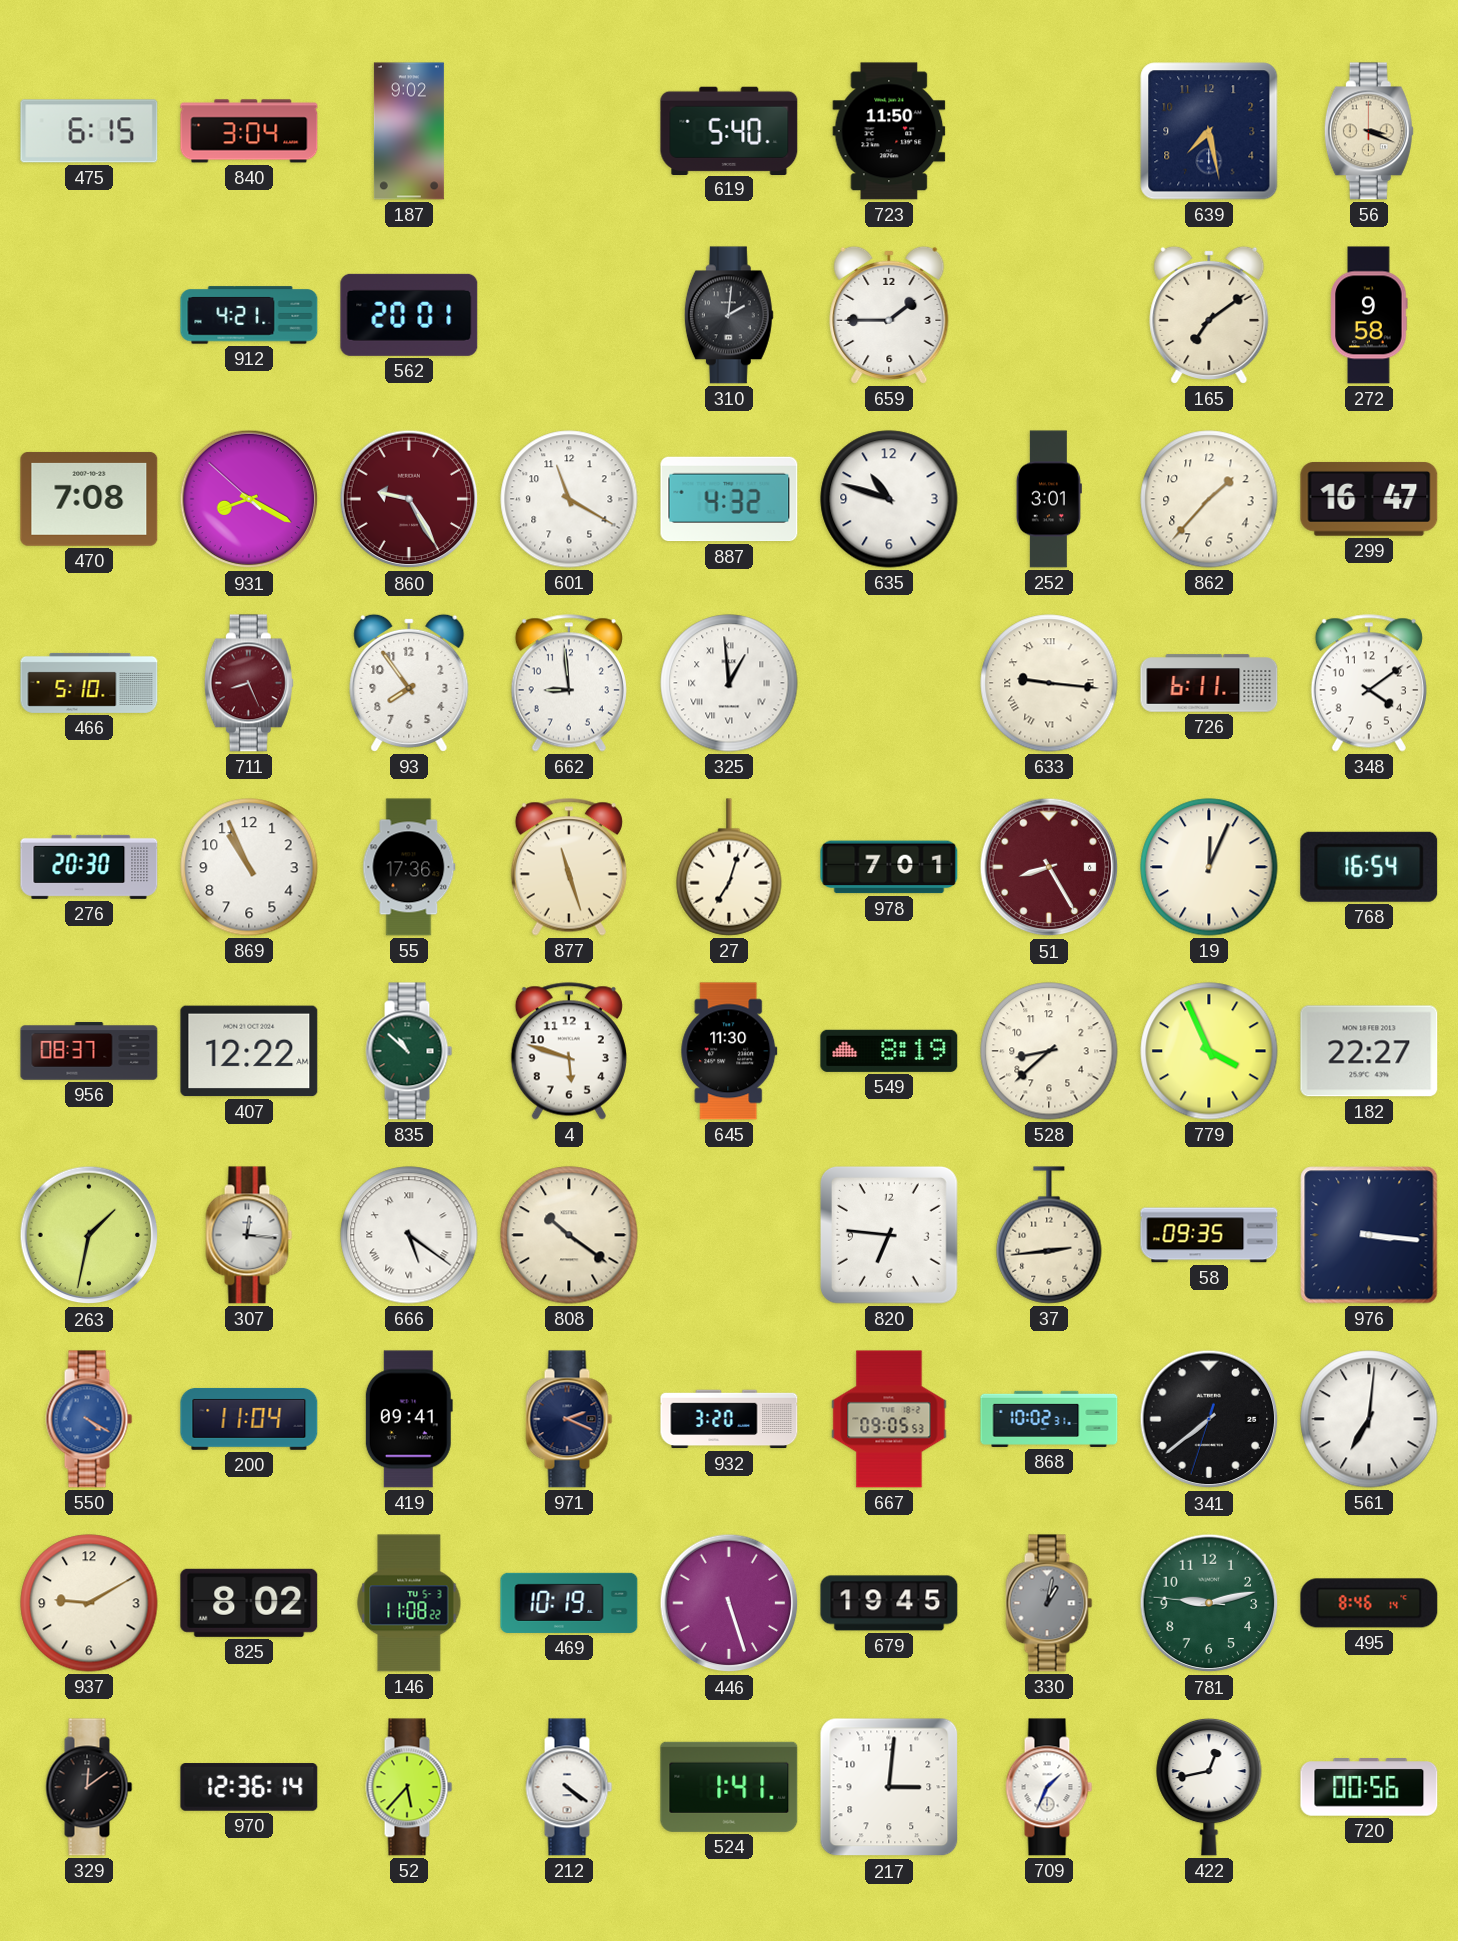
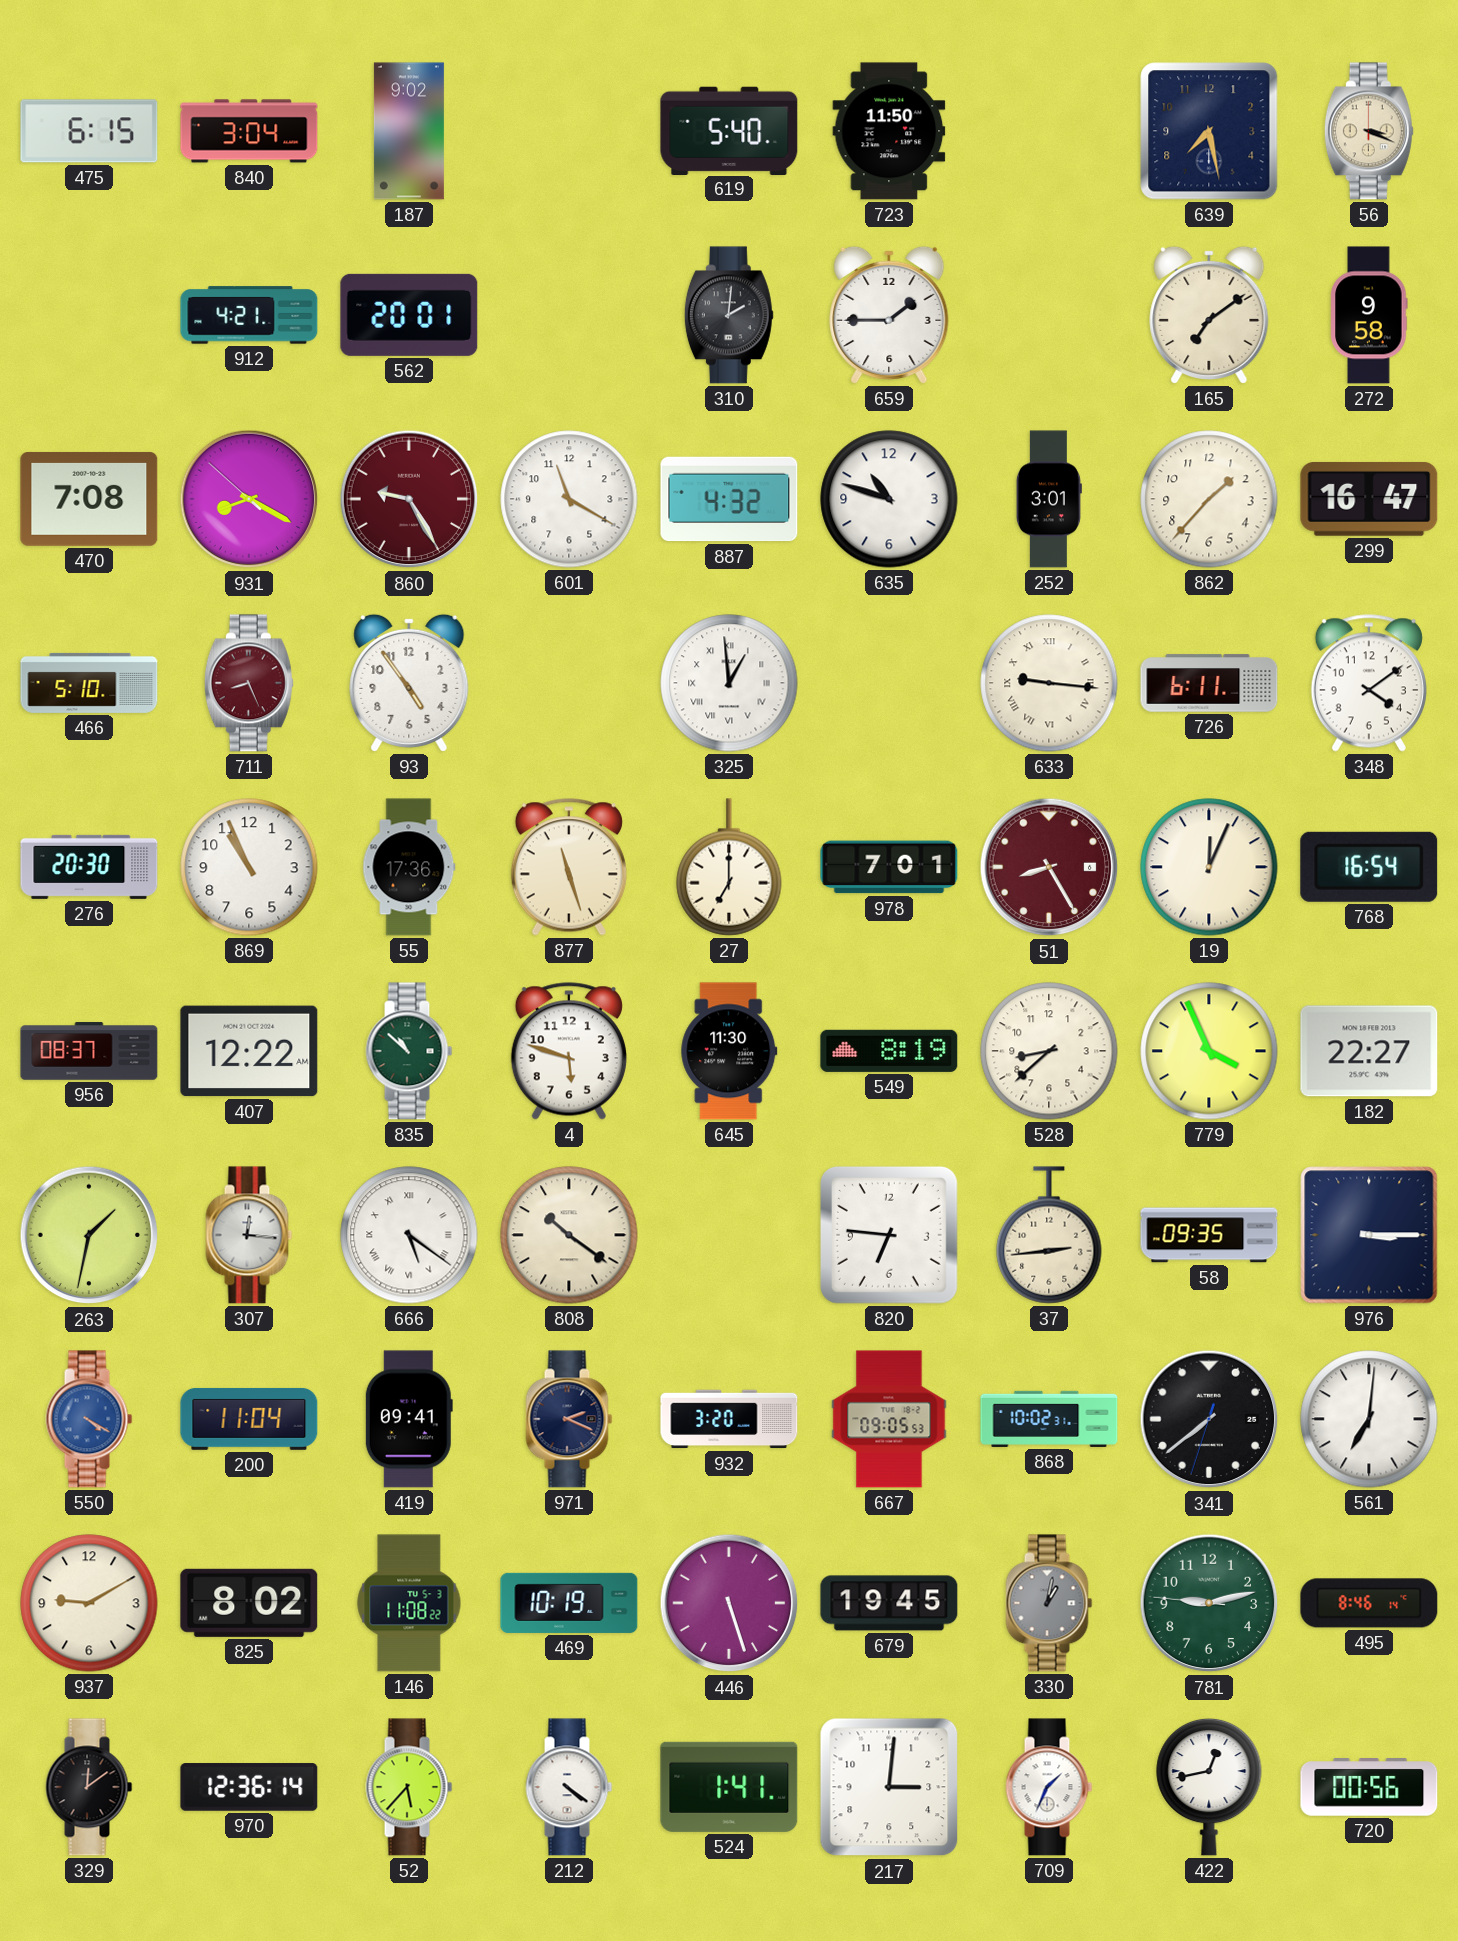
93: 7:54 -> 4:54 (409, 683)
662: 8:59 -> none (569, 683)
27: 7:03 -> 7:00 (729, 867)
976: 3:16 -> 3:15 (1369, 1235)
